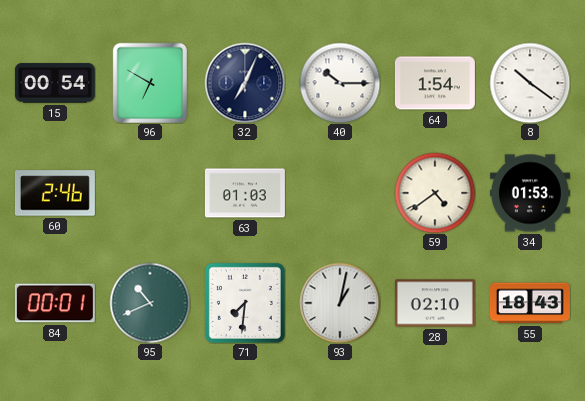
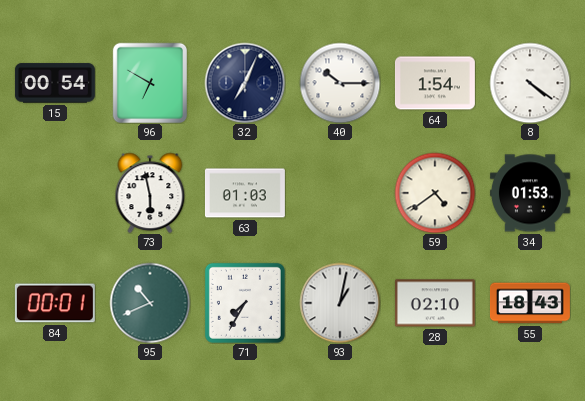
8: 10:21 -> 4:21 (530, 83)
60: 2:46 -> none (55, 193)
73: none -> 5:58 (150, 193)
71: 7:31 -> 7:35 (245, 303)
